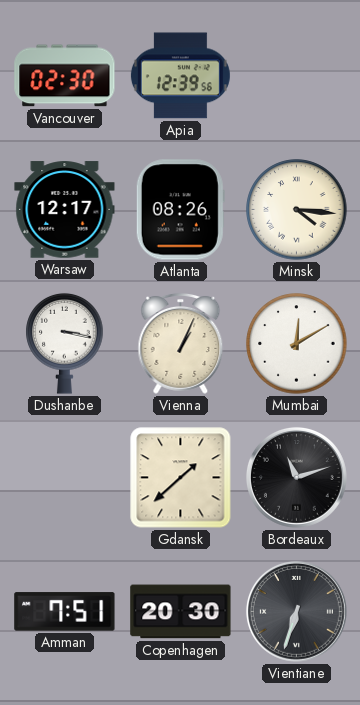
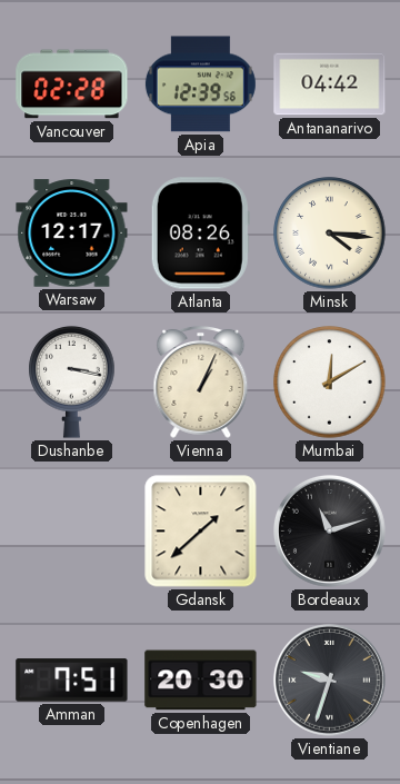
Vancouver: 02:30 -> 02:28 (72, 85)
Antananarivo: none -> 04:42 (330, 85)
Vientiane: 6:33 -> 9:33 (329, 679)
